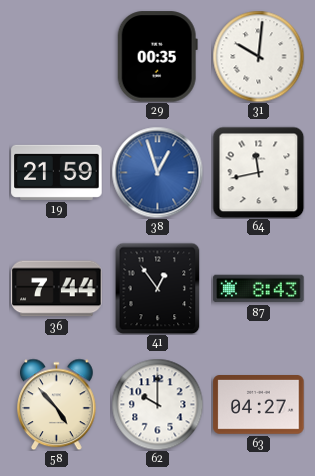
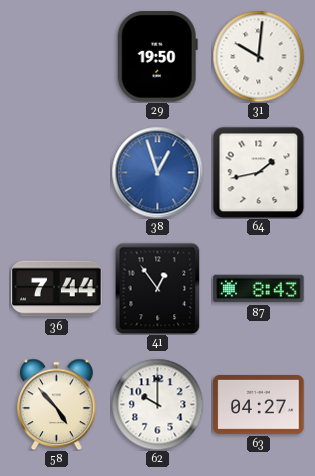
29: 00:35 -> 19:50 (157, 57)
19: 21:59 -> none (57, 172)
64: 11:43 -> 1:43 (258, 172)
